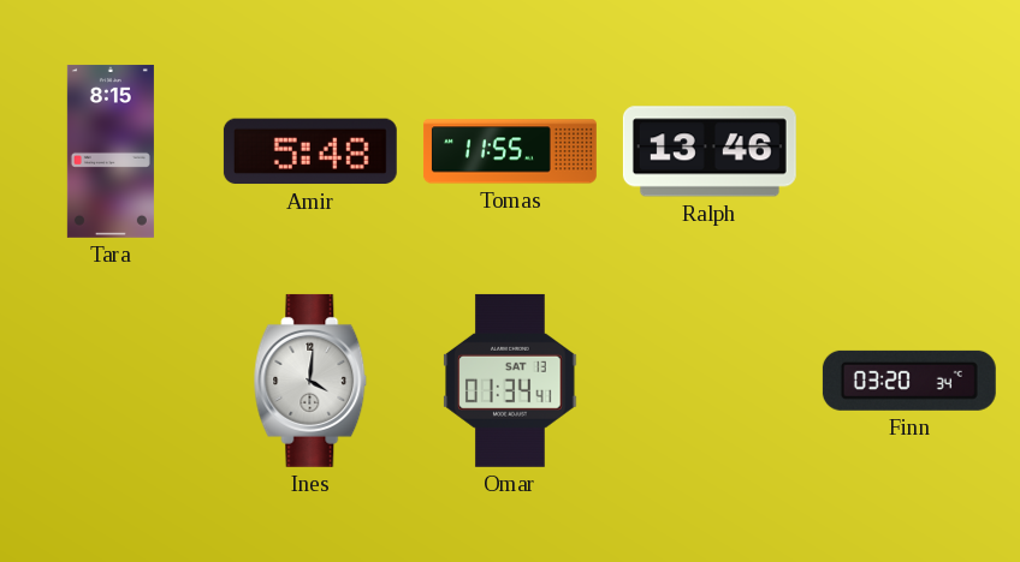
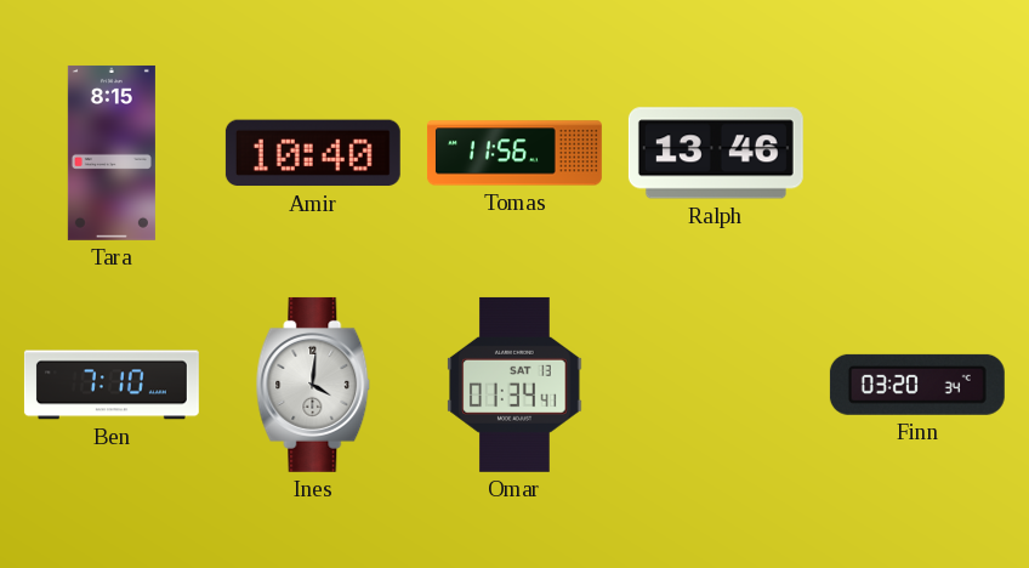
Amir: 5:48 -> 10:40 (313, 153)
Tomas: 11:55 -> 11:56 (514, 153)
Ben: none -> 7:10 (112, 385)
